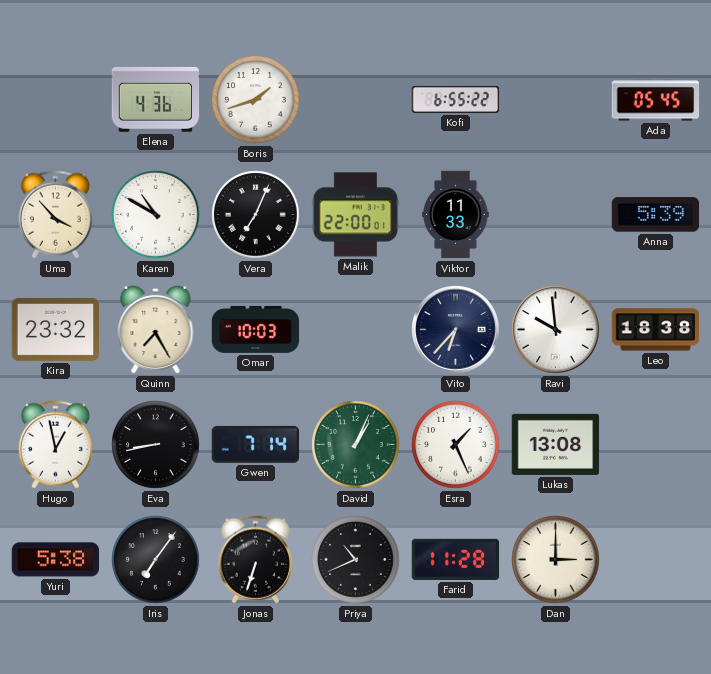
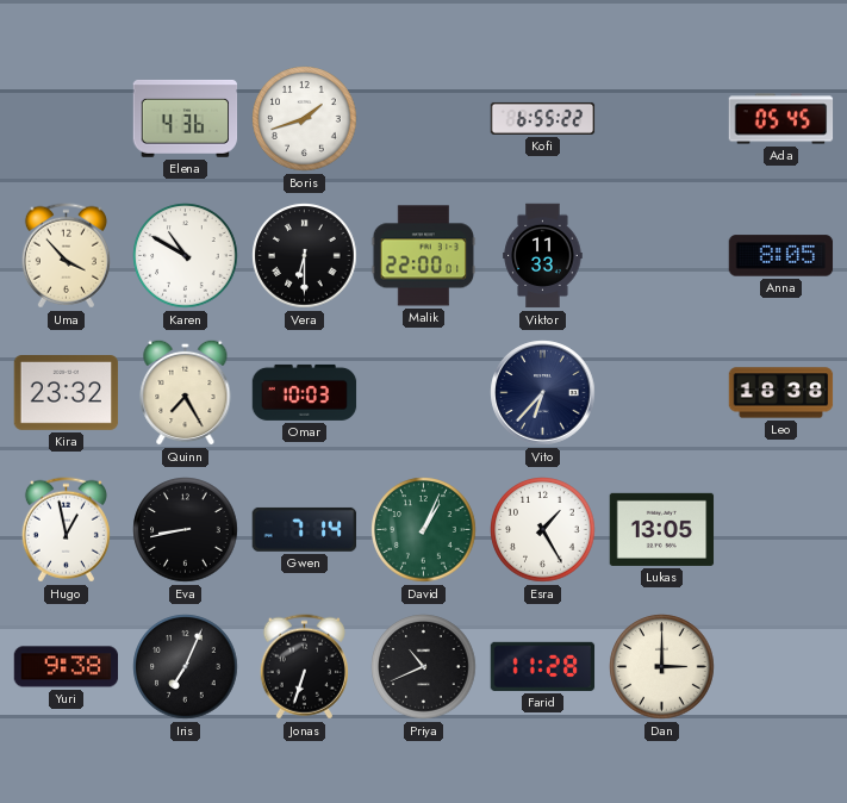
Vera: 7:04 -> 6:30 (305, 256)
Anna: 5:39 -> 8:05 (781, 256)
Ravi: 9:59 -> none (556, 330)
Esra: 1:26 -> 1:25 (543, 530)
Lukas: 13:08 -> 13:05 (662, 529)
Yuri: 5:38 -> 9:38 (67, 667)
Iris: 7:06 -> 7:04 (186, 667)
